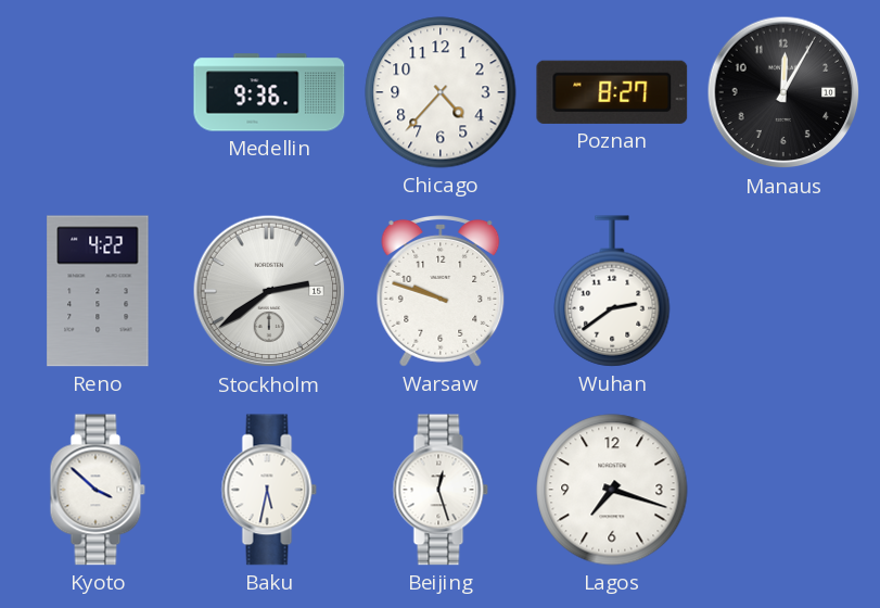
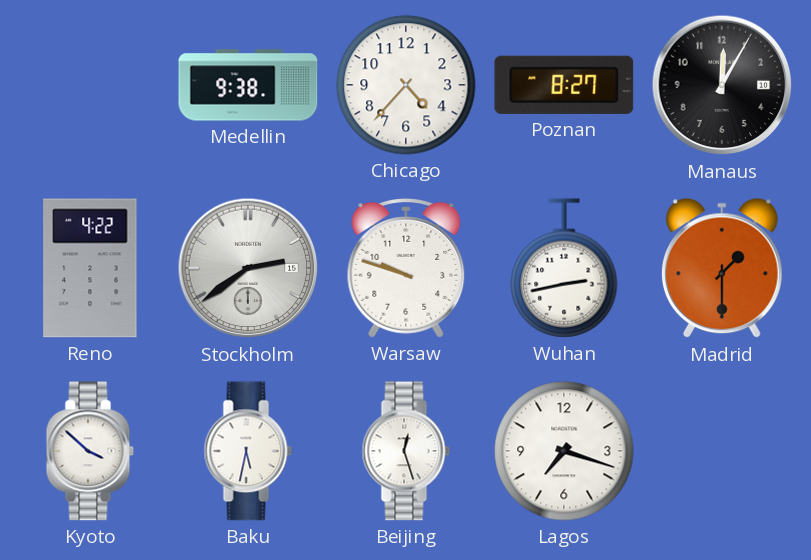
Medellin: 9:36 -> 9:38 (248, 85)
Wuhan: 2:39 -> 2:43 (564, 268)
Madrid: none -> 1:30 (722, 269)
